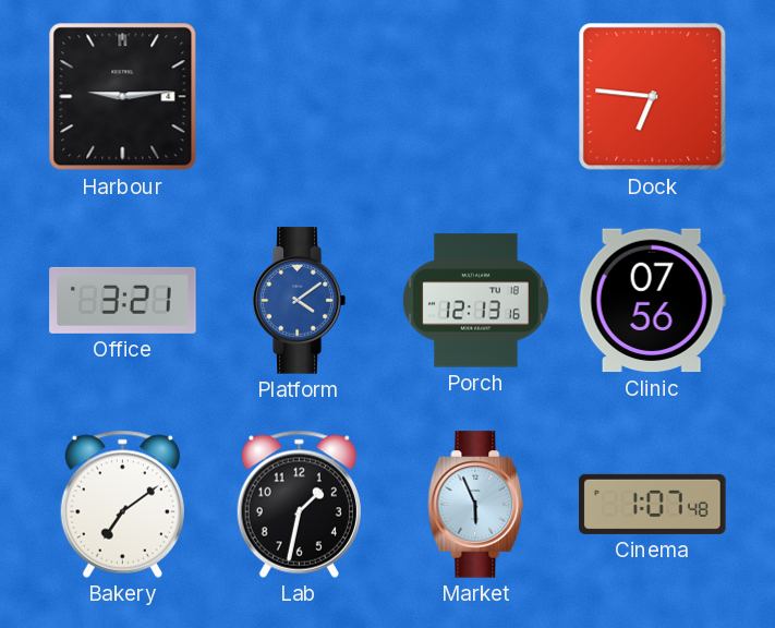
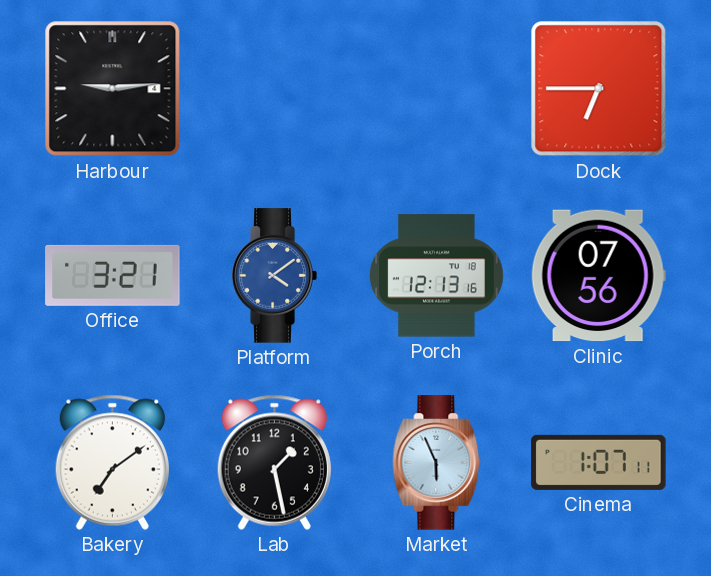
Dock: 6:46 -> 6:45 (599, 89)
Lab: 1:32 -> 1:28 (274, 462)
Cinema: 1:07:48 -> 1:07:11 (599, 462)
